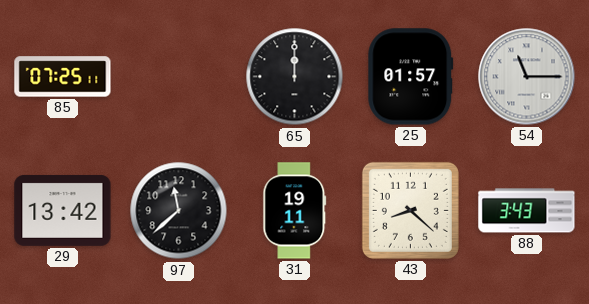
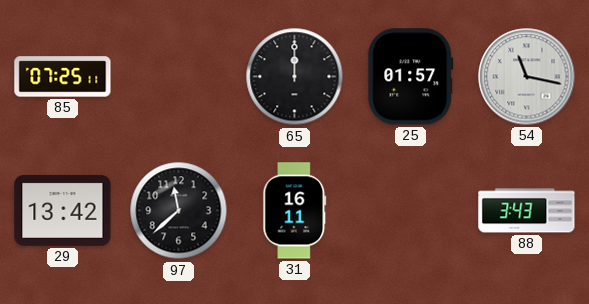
54: 11:15 -> 11:17 (527, 77)
31: 19:11 -> 16:11 (295, 211)
43: 8:22 -> none (410, 210)
